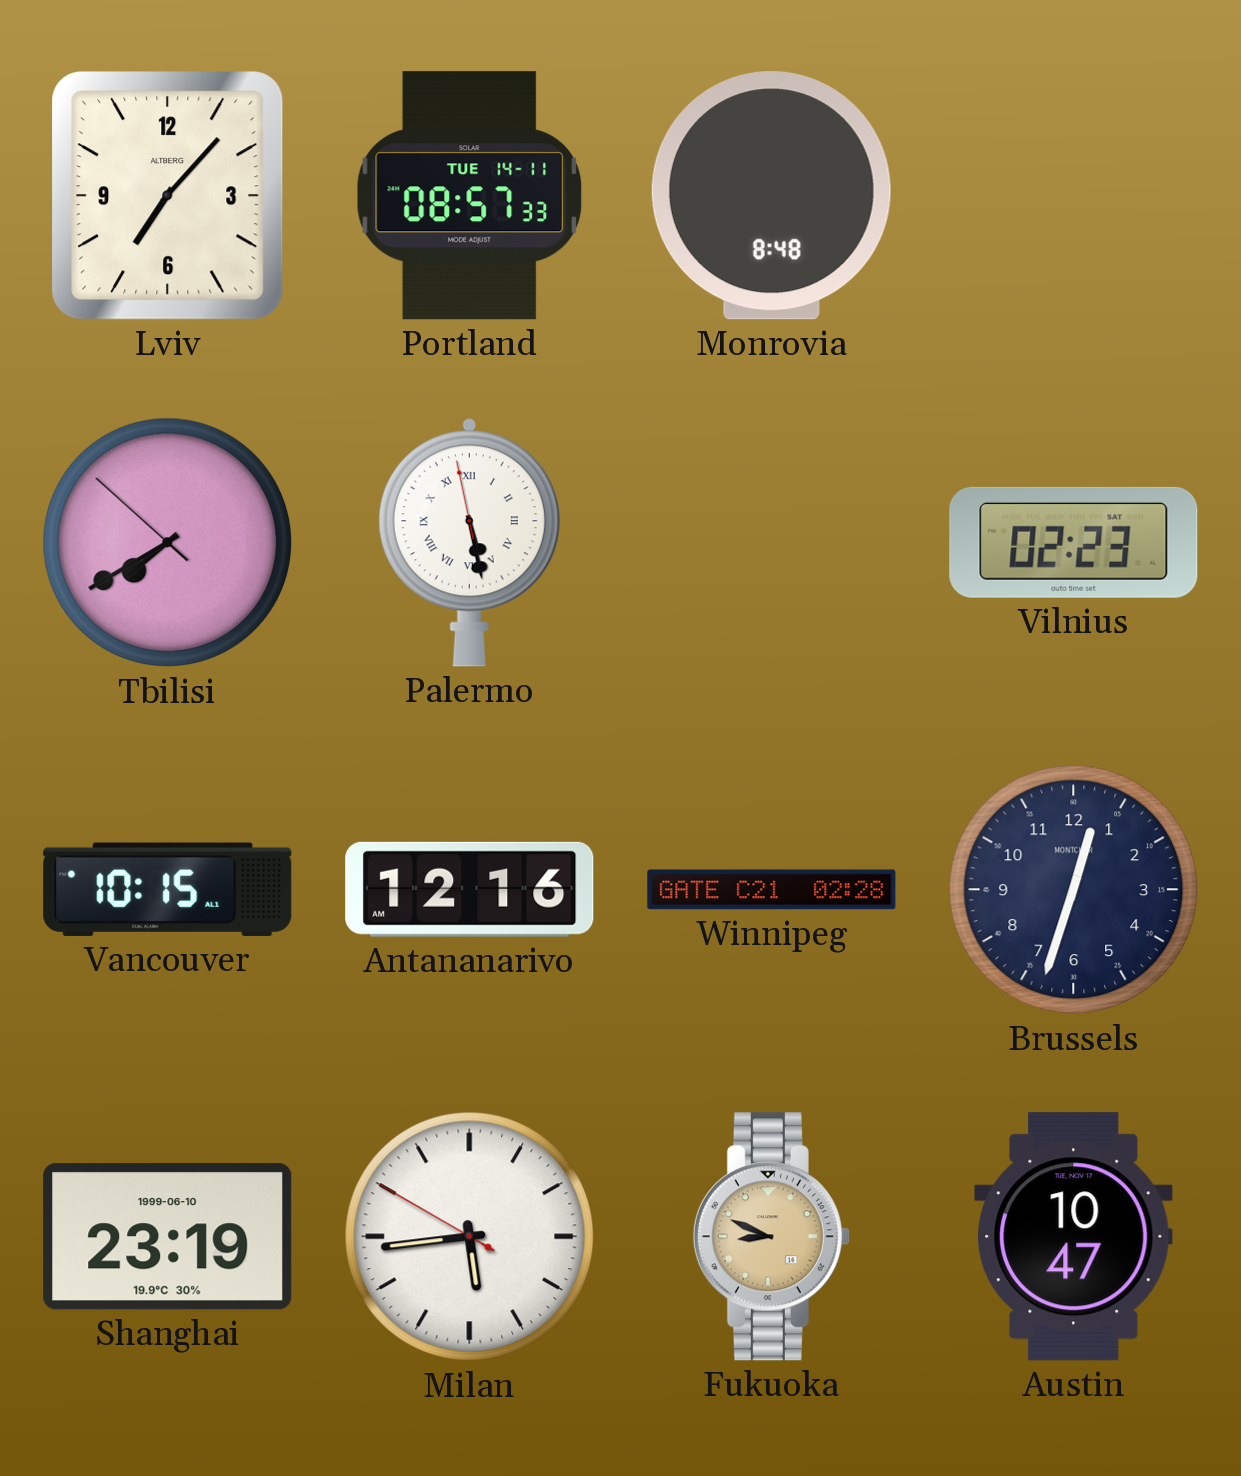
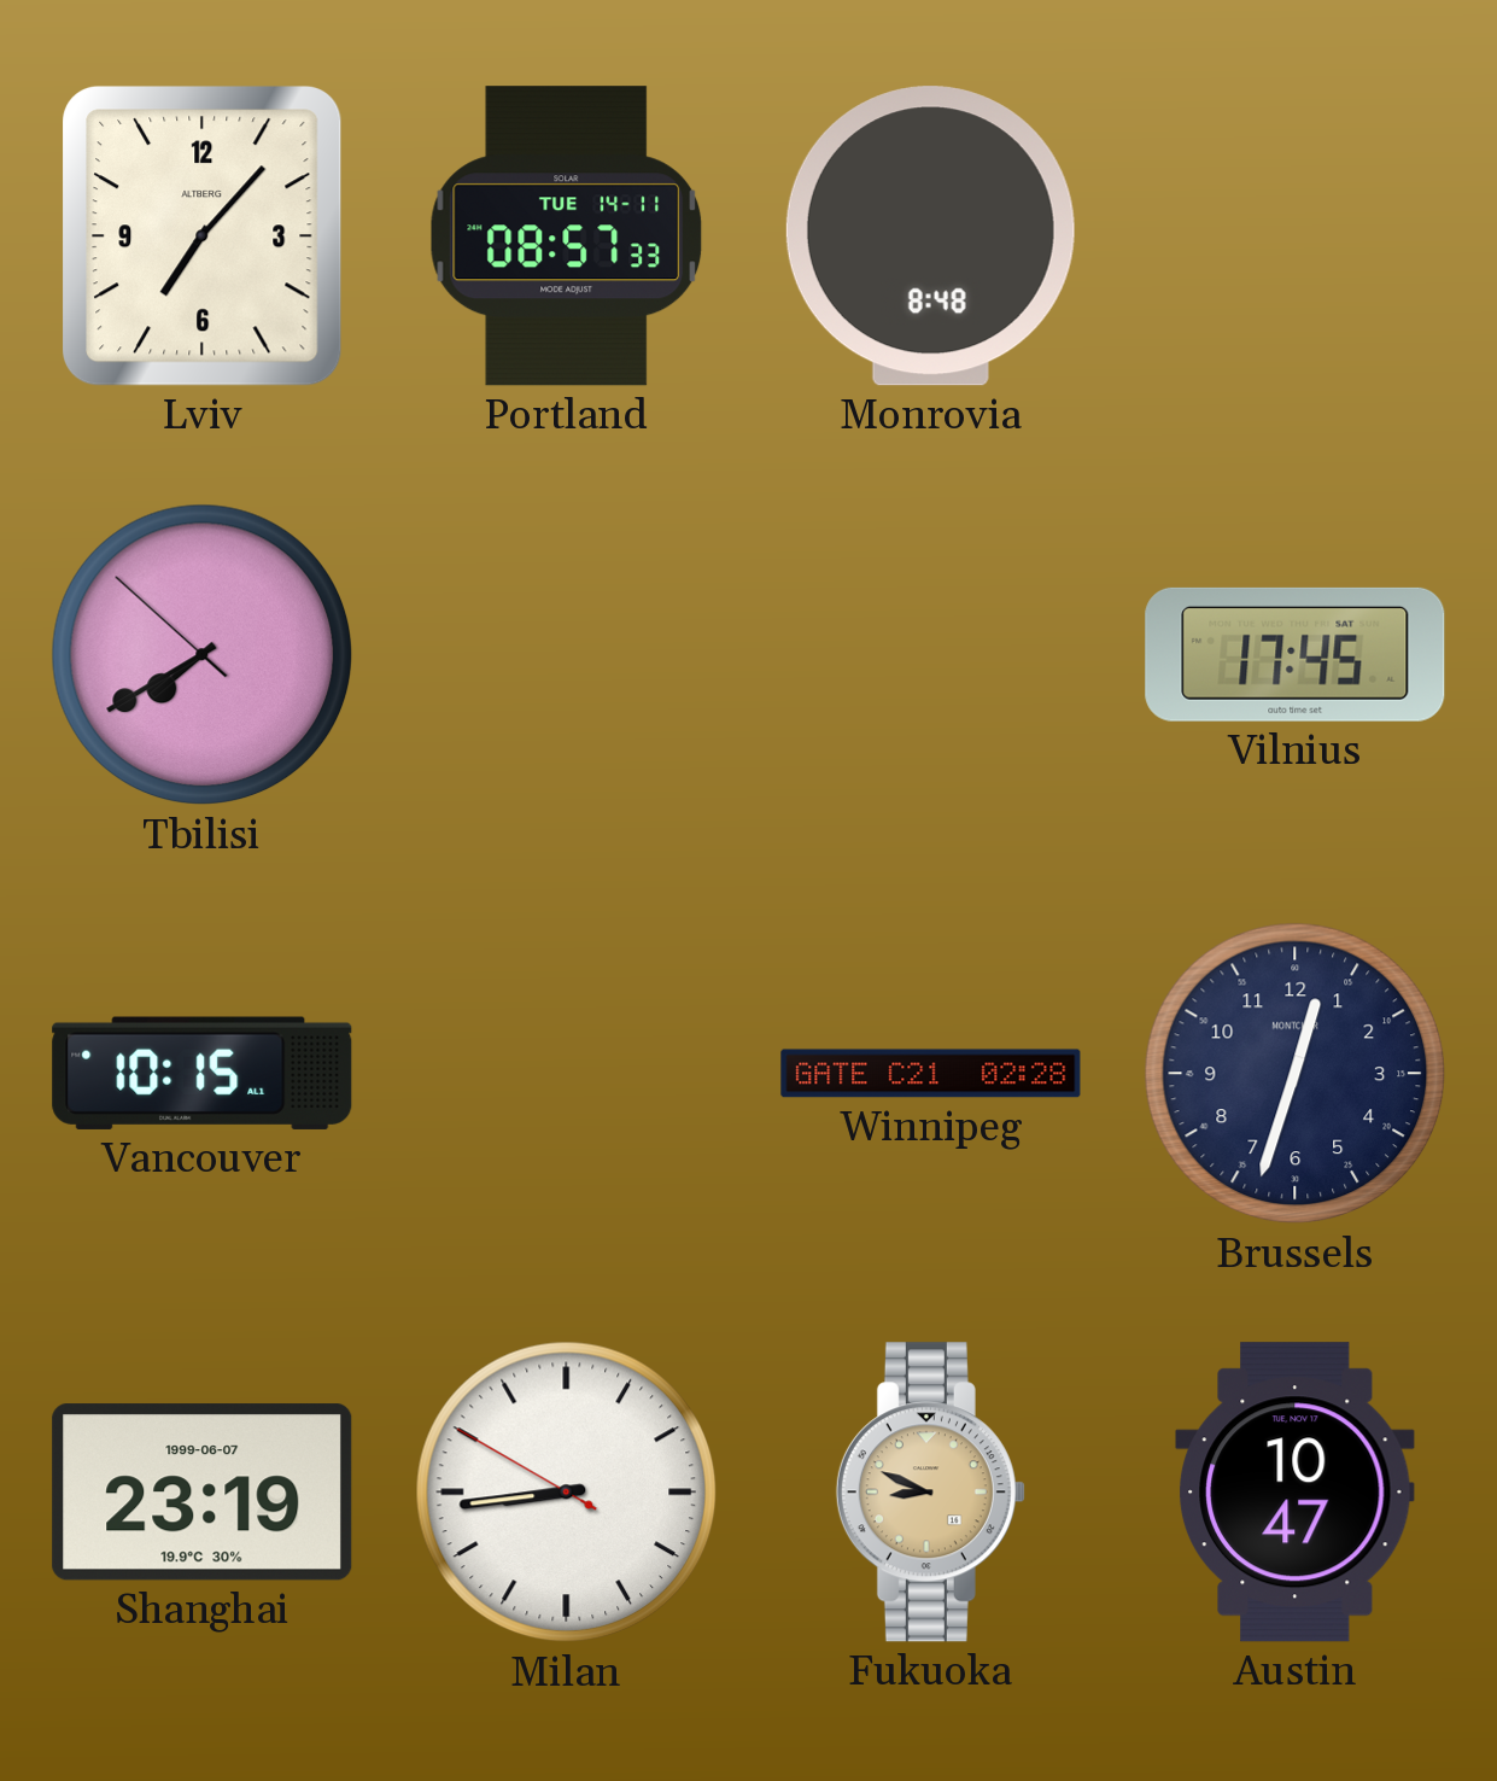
Palermo: 5:27 -> none (469, 542)
Vilnius: 02:23 -> 17:45 (1296, 654)
Antananarivo: 12:16 -> none (470, 889)
Shanghai date: 1999-06-10 -> 1999-06-07 (203, 1493)
Milan: 5:43 -> 8:43 (567, 1493)
